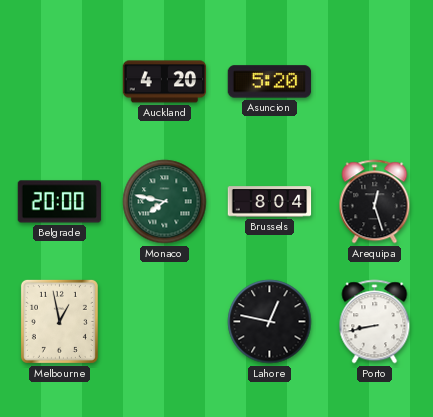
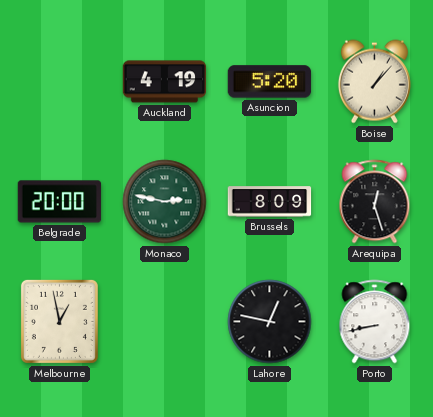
Auckland: 4:20 -> 4:19 (165, 82)
Boise: none -> 1:07 (374, 82)
Monaco: 7:47 -> 2:47 (165, 202)
Brussels: 8:04 -> 8:09 (270, 202)
